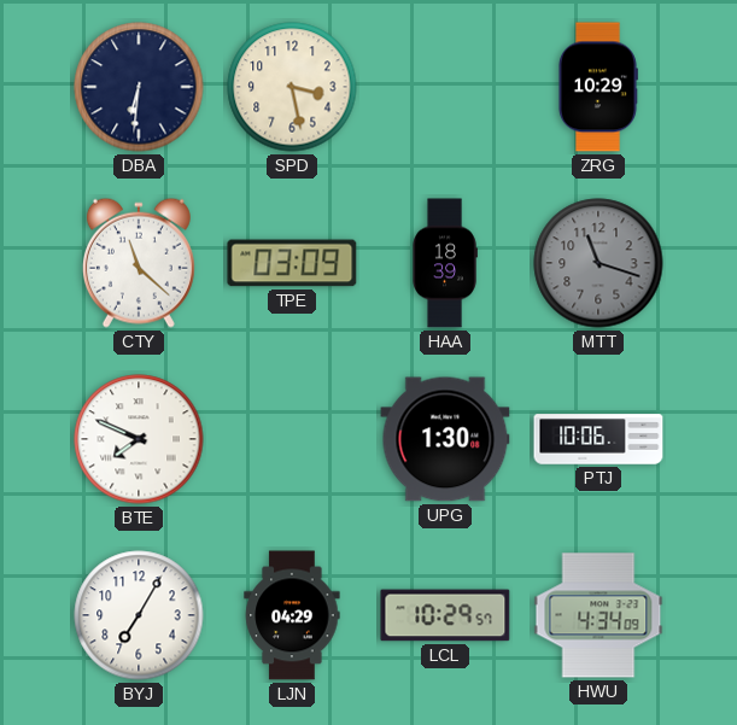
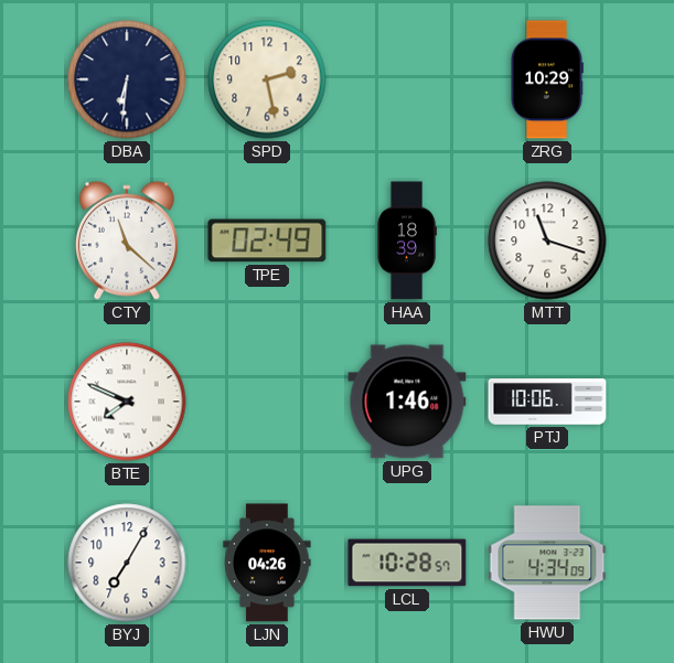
SPD: 3:28 -> 2:28 (267, 79)
TPE: 03:09 -> 02:49 (267, 240)
MTT dial: grey -> white (547, 240)
UPG: 1:30 -> 1:46 (407, 402)
LJN: 04:29 -> 04:26 (267, 563)
LCL: 10:29 -> 10:28 (407, 563)
